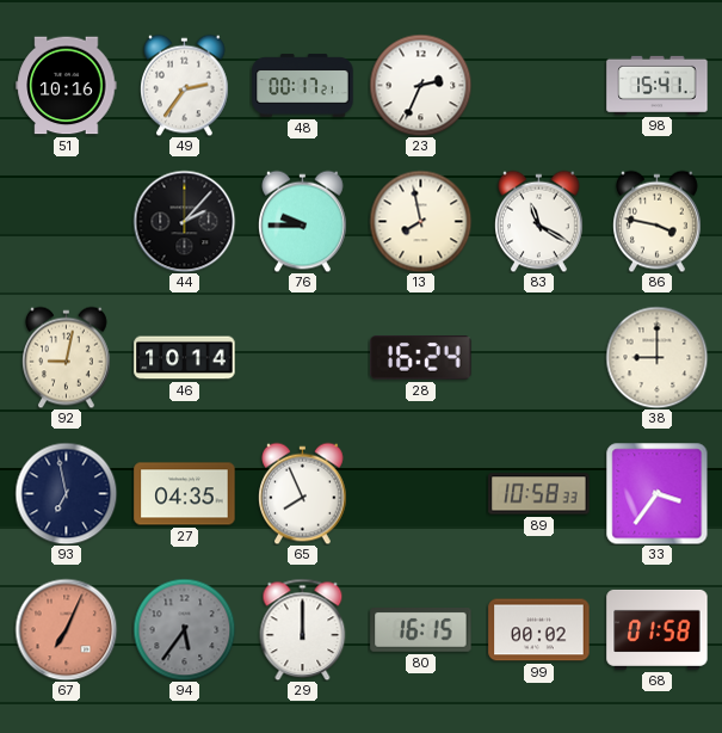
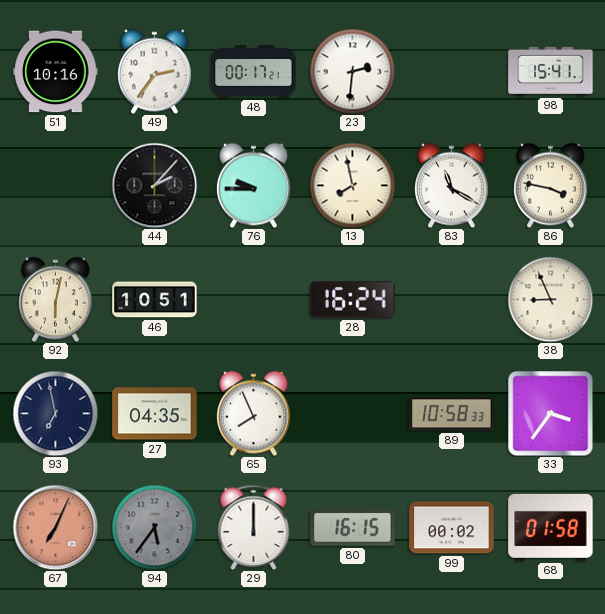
23: 2:34 -> 2:31 (352, 71)
92: 9:02 -> 6:02 (56, 299)
46: 10:14 -> 10:51 (155, 300)
38: 9:00 -> 8:56 (550, 299)
